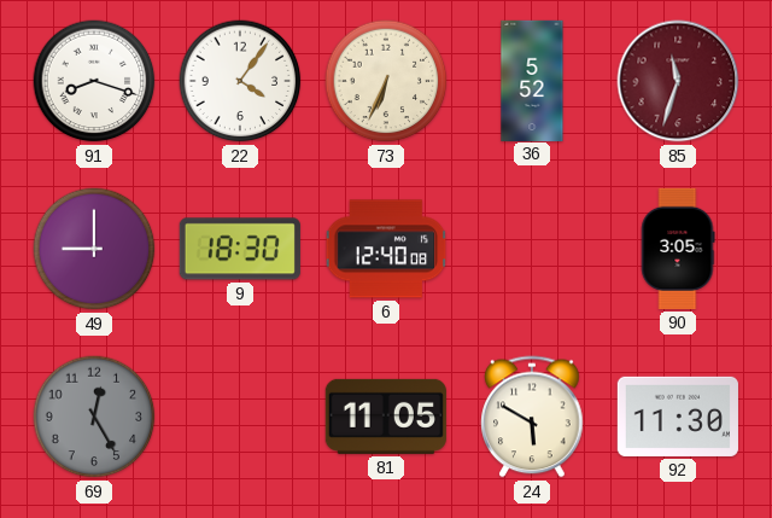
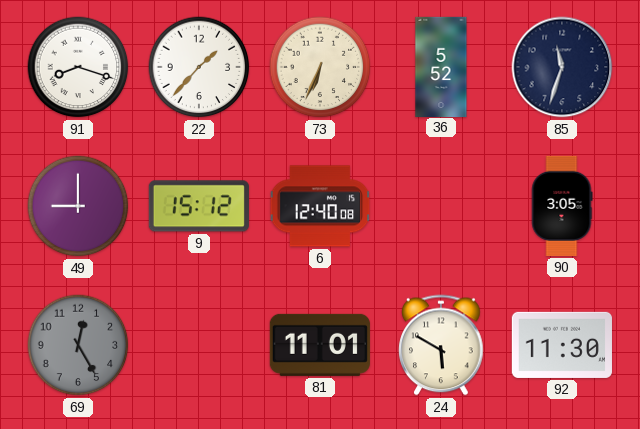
22: 4:06 -> 1:37 (199, 67)
85 dial: burgundy -> navy (562, 67)
9: 18:30 -> 15:12 (199, 206)
81: 11:05 -> 11:01 (320, 345)
